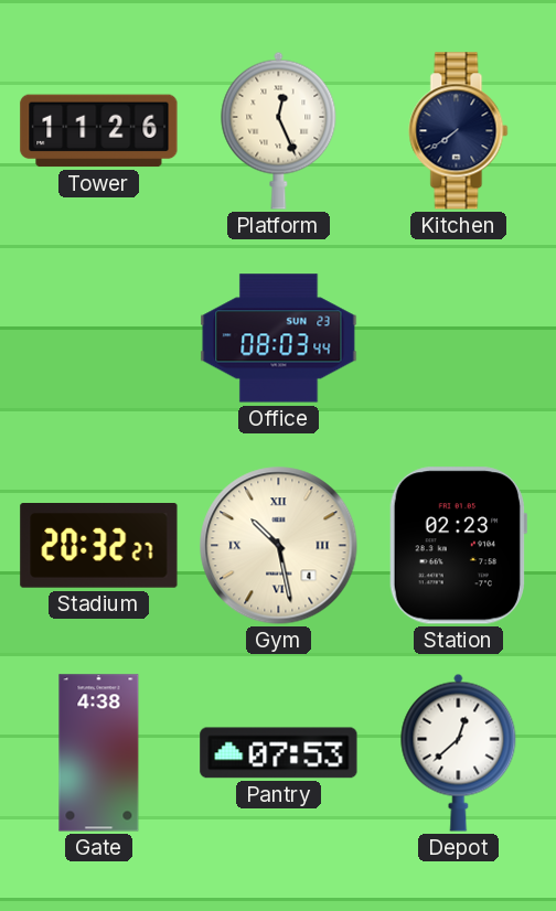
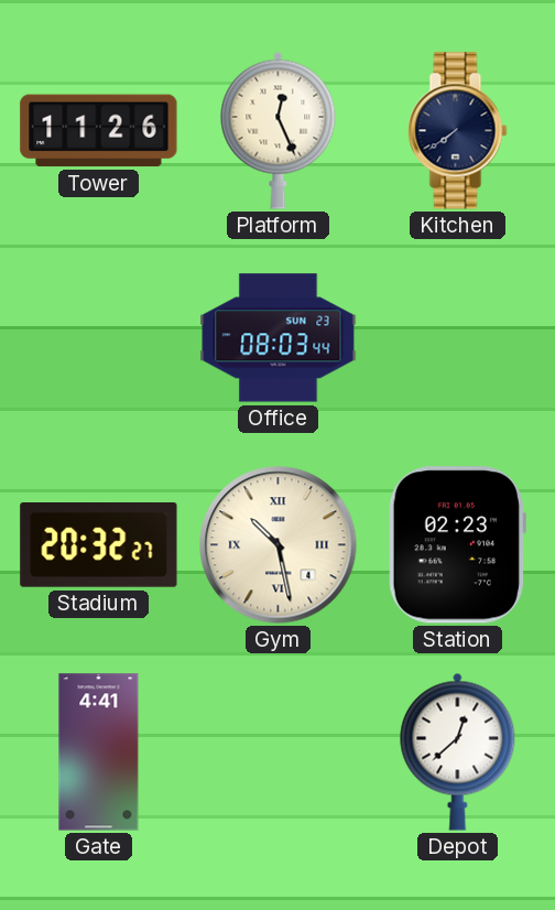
Gate: 4:38 -> 4:41 (99, 752)
Pantry: 07:53 -> none (279, 753)
